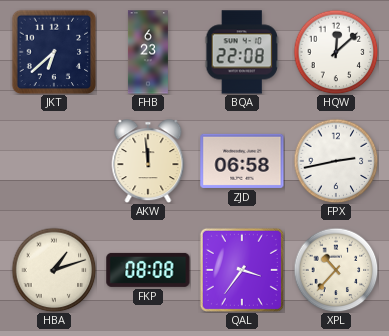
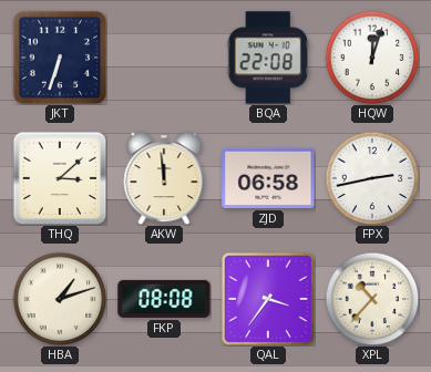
JKT: 6:38 -> 6:33 (60, 58)
FHB: 6:23 -> none (148, 52)
HQW: 12:08 -> 12:03 (372, 58)
THQ: none -> 3:08 (60, 178)
